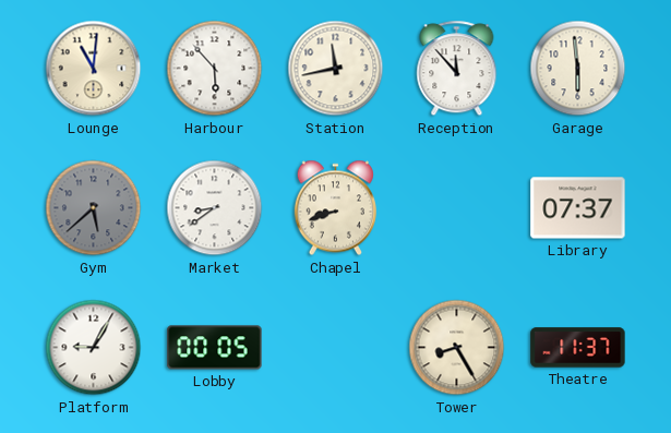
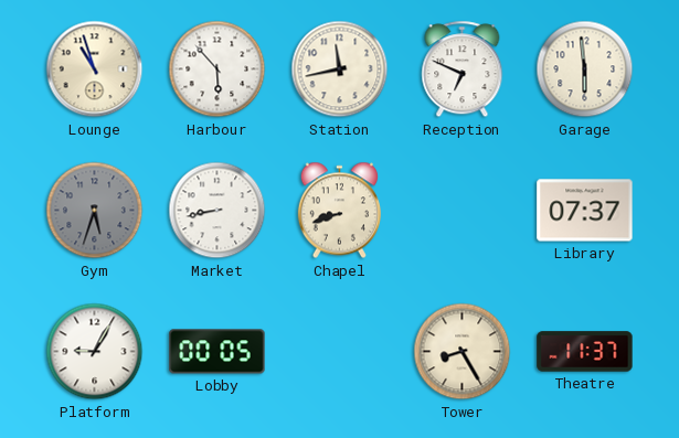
Lounge: 11:01 -> 10:57 (95, 70)
Reception: 11:53 -> 6:49 (463, 70)
Gym: 5:38 -> 5:33 (95, 211)
Market: 8:39 -> 8:43 (218, 211)
